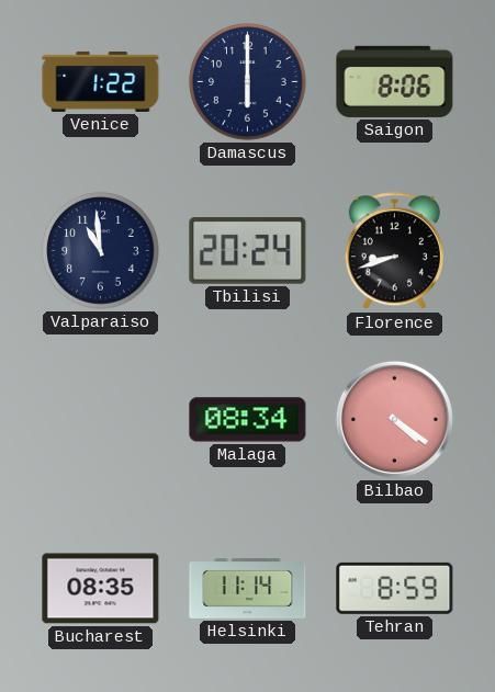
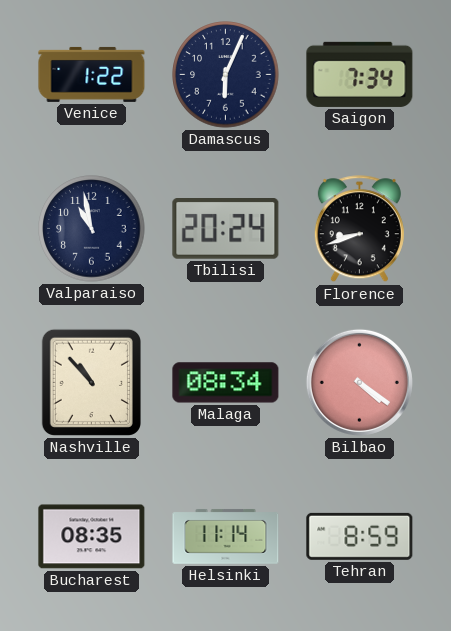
Damascus: 6:00 -> 6:04 (226, 75)
Saigon: 8:06 -> 7:34 (360, 74)
Valparaiso: 10:59 -> 10:58 (92, 229)
Nashville: none -> 10:53 (91, 382)
